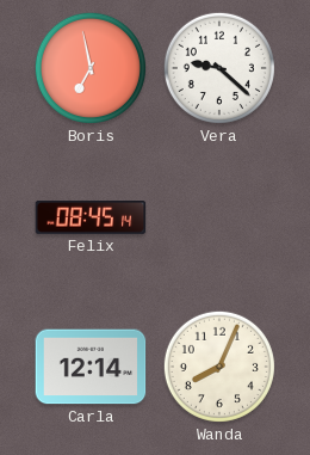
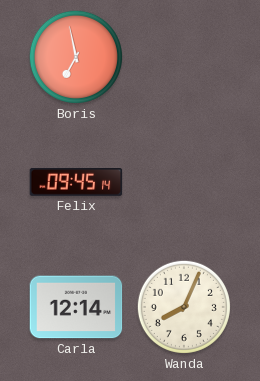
Vera: 9:22 -> none (219, 68)
Felix: 08:45 -> 09:45 (76, 183)
